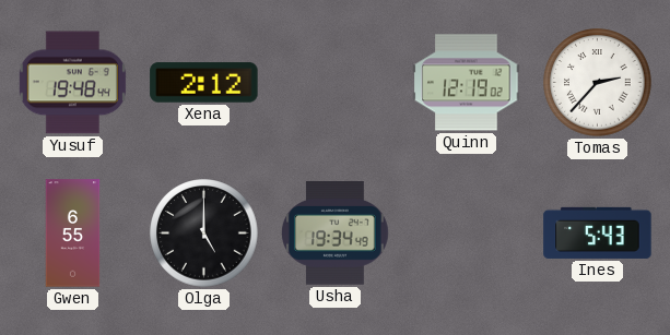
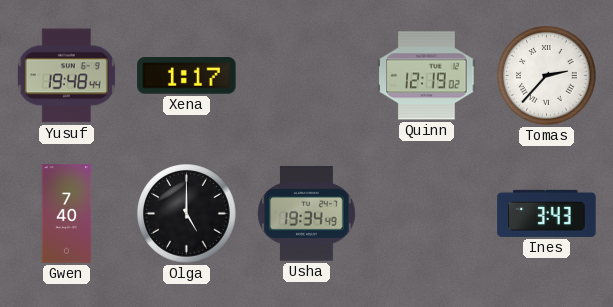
Xena: 2:12 -> 1:17 (187, 76)
Gwen: 6:55 -> 7:40 (67, 214)
Ines: 5:43 -> 3:43 (547, 213)
